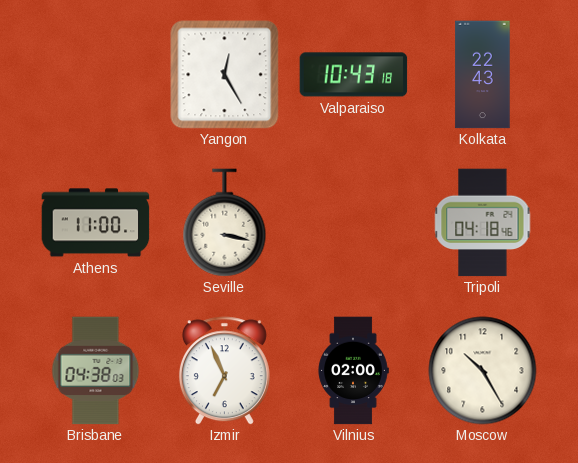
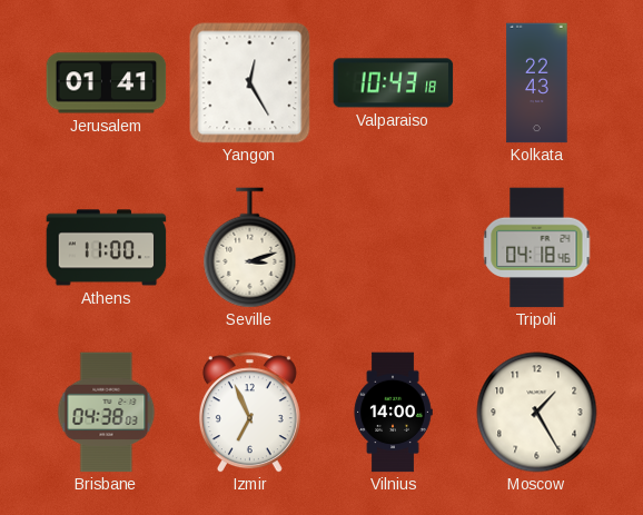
Jerusalem: none -> 01:41 (107, 83)
Seville: 3:17 -> 3:12 (250, 248)
Vilnius: 02:00 -> 14:00 (393, 413)
Moscow: 10:25 -> 1:25 (537, 413)
